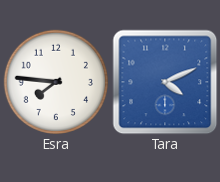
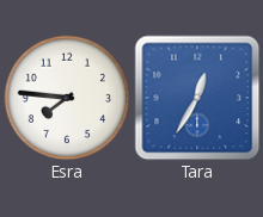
Tara: 4:11 -> 12:35 (197, 98)
